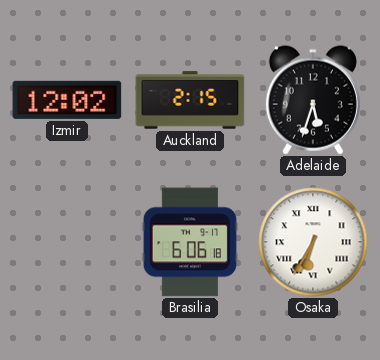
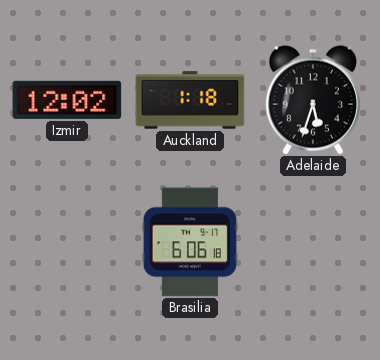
Auckland: 2:15 -> 1:18 (190, 100)
Osaka: 6:35 -> none (313, 242)
